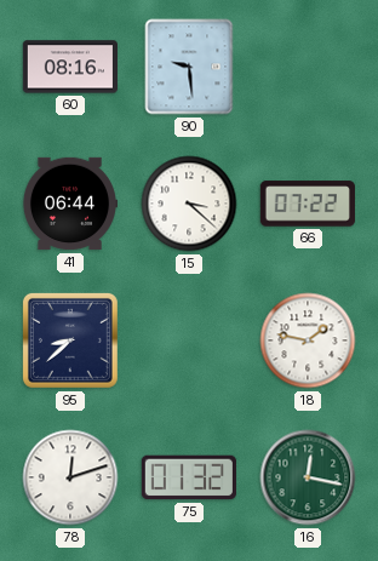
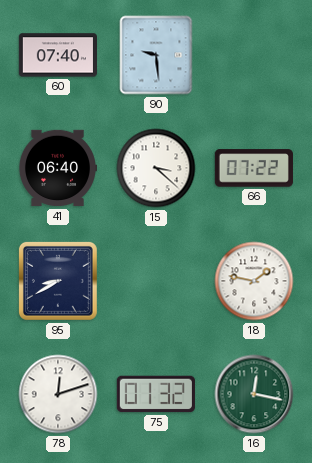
60: 08:16 -> 07:40 (57, 55)
41: 06:44 -> 06:40 (57, 168)
95: 8:38 -> 8:40 (58, 281)
